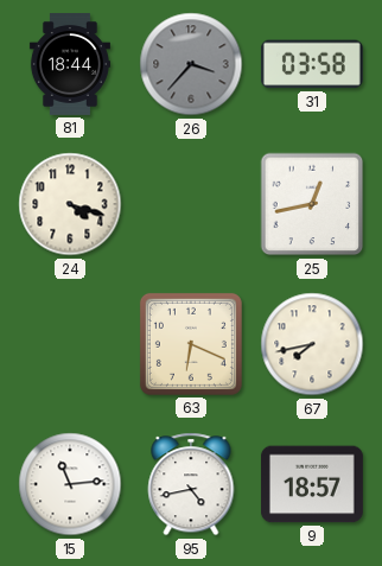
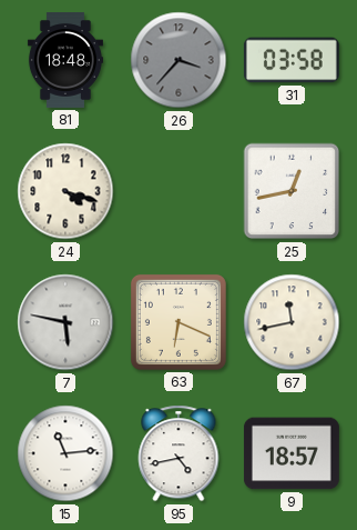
81: 18:44 -> 18:48 (65, 61)
7: none -> 5:47 (65, 322)
67: 7:43 -> 11:43 (292, 322)
